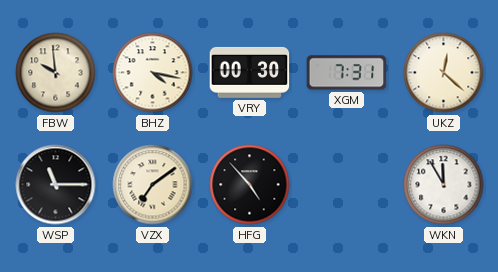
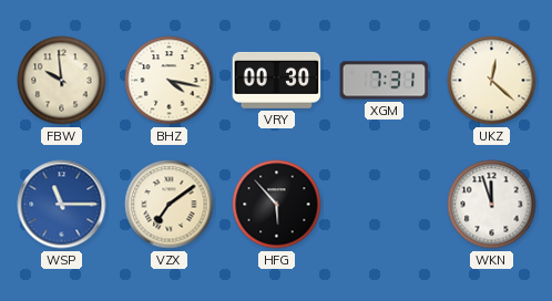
WSP dial: black -> blue (62, 205)
HFG: 4:53 -> 5:53 (277, 205)
WKN: 11:55 -> 11:57 (492, 205)
